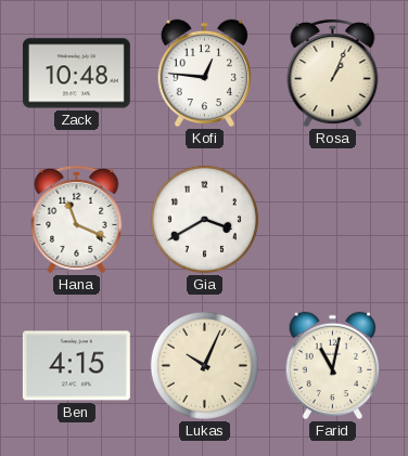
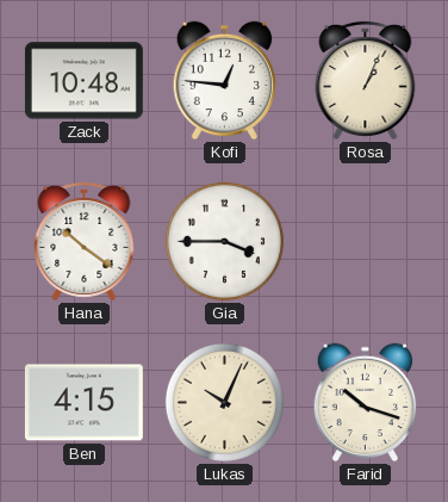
Hana: 11:19 -> 10:21 (85, 241)
Gia: 3:40 -> 3:45 (224, 241)
Farid: 11:02 -> 10:18 (366, 403)
